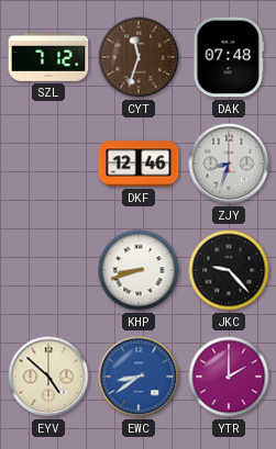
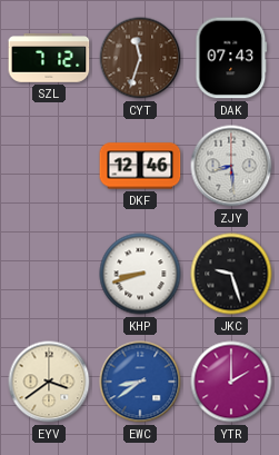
DAK: 07:48 -> 07:43 (231, 58)
ZJY: 8:33 -> 8:29 (231, 166)
JKC: 9:23 -> 9:27 (231, 274)
EYV: 4:52 -> 3:39 (49, 382)
